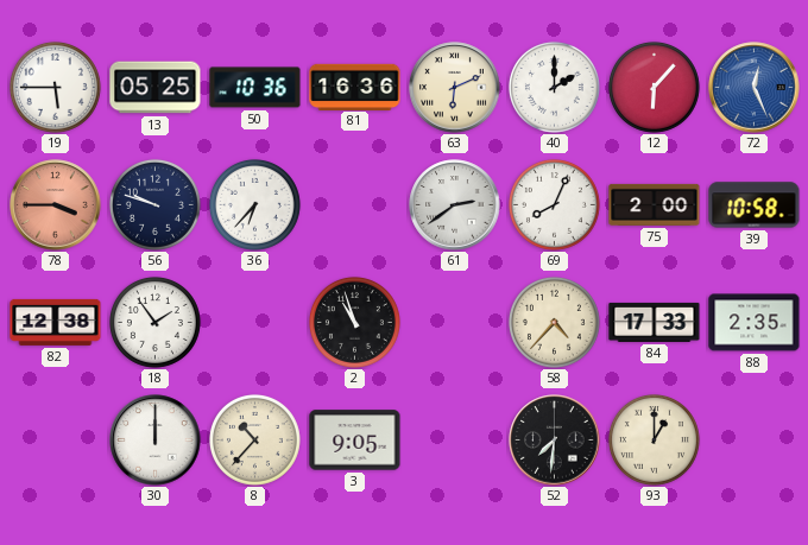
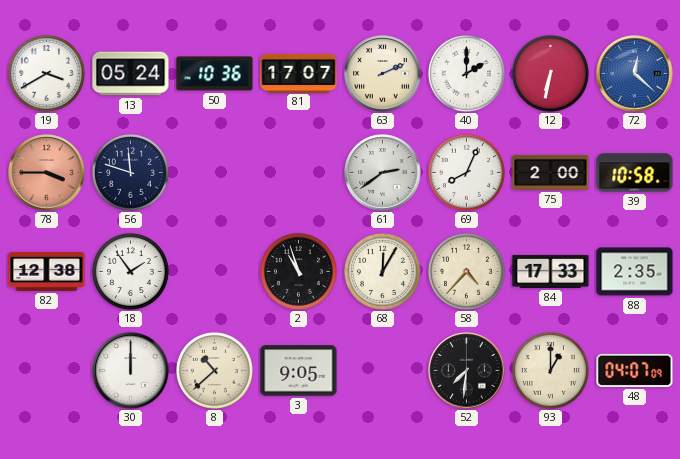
19: 5:45 -> 3:40 (46, 73)
13: 05:25 -> 05:24 (131, 74)
81: 16:36 -> 17:07 (299, 73)
63: 6:11 -> 2:11 (383, 74)
12: 6:07 -> 6:32 (550, 73)
72: 12:26 -> 12:22 (635, 74)
56: 9:48 -> 11:48 (130, 172)
36: 6:37 -> none (254, 204)
68: none -> 12:05 (382, 271)
8: 10:37 -> 10:38 (214, 370)
48: none -> 04:07 (635, 370)
